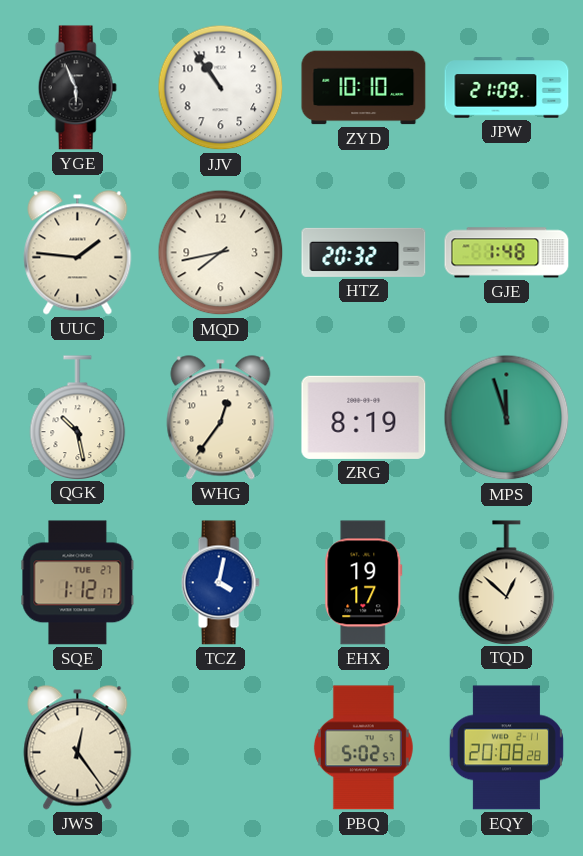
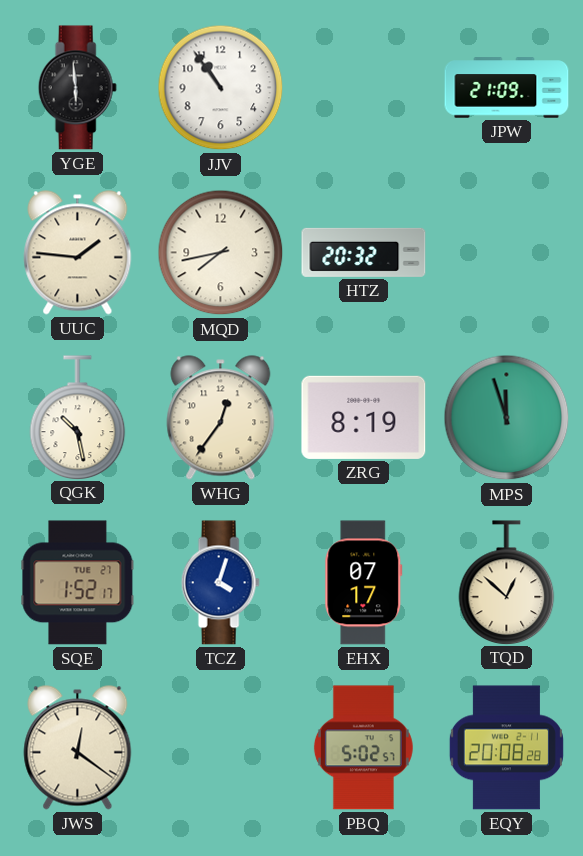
YGE: 5:56 -> 5:59 (77, 88)
ZYD: 10:10 -> none (364, 88)
GJE: 1:48 -> none (507, 253)
SQE: 1:12 -> 1:52 (78, 583)
TCZ: 4:02 -> 4:03 (220, 583)
EHX: 19:17 -> 07:17 (364, 583)
JWS: 12:24 -> 12:21 (78, 748)
